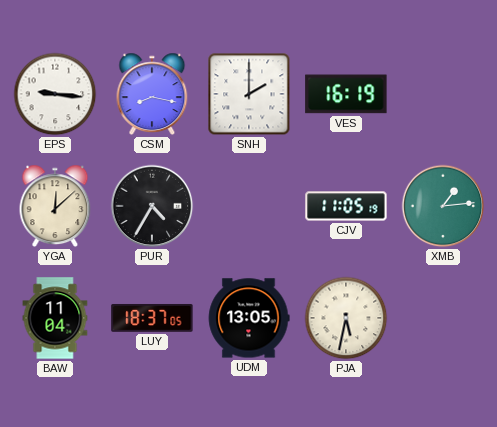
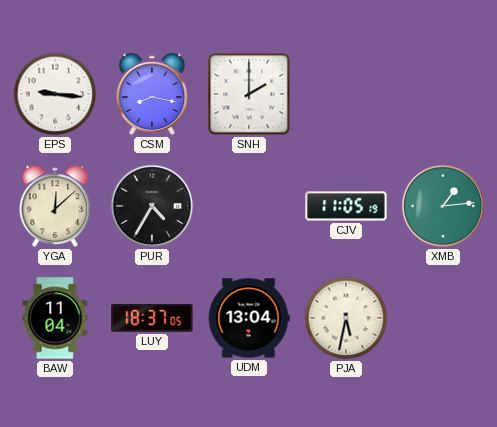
VES: 16:19 -> none (346, 94)
UDM: 13:05 -> 13:04 (249, 318)
